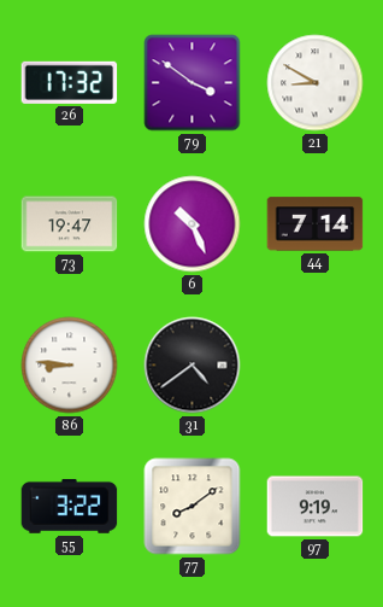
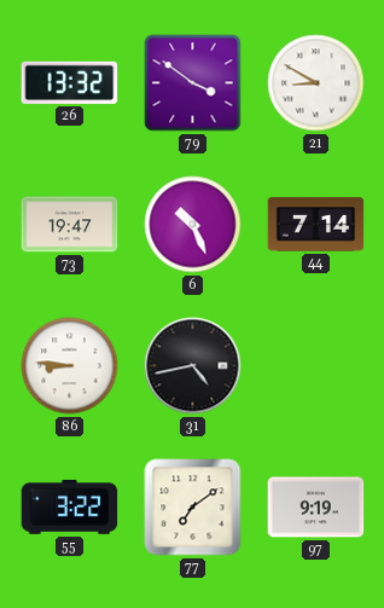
26: 17:32 -> 13:32 (70, 82)
31: 4:39 -> 4:43 (193, 366)
77: 8:09 -> 7:09 (193, 508)
